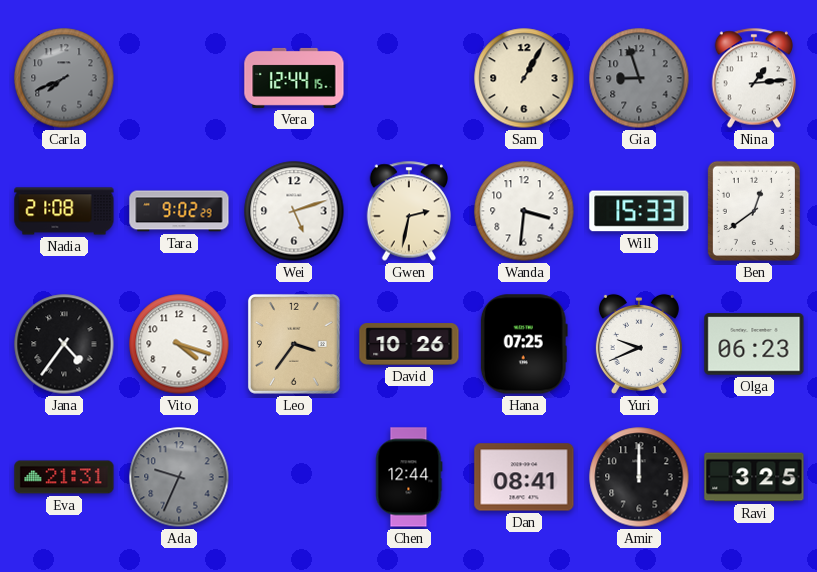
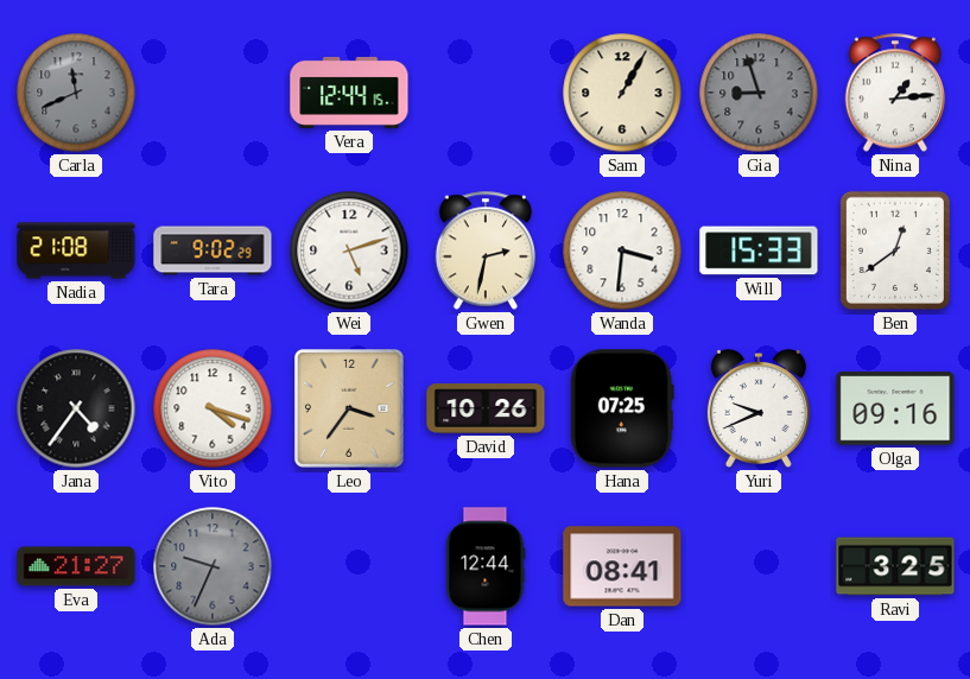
Carla: 7:41 -> 11:41 (76, 93)
Olga: 06:23 -> 09:16 (895, 408)
Eva: 21:31 -> 21:27 (76, 566)
Amir: 12:00 -> none (639, 477)
